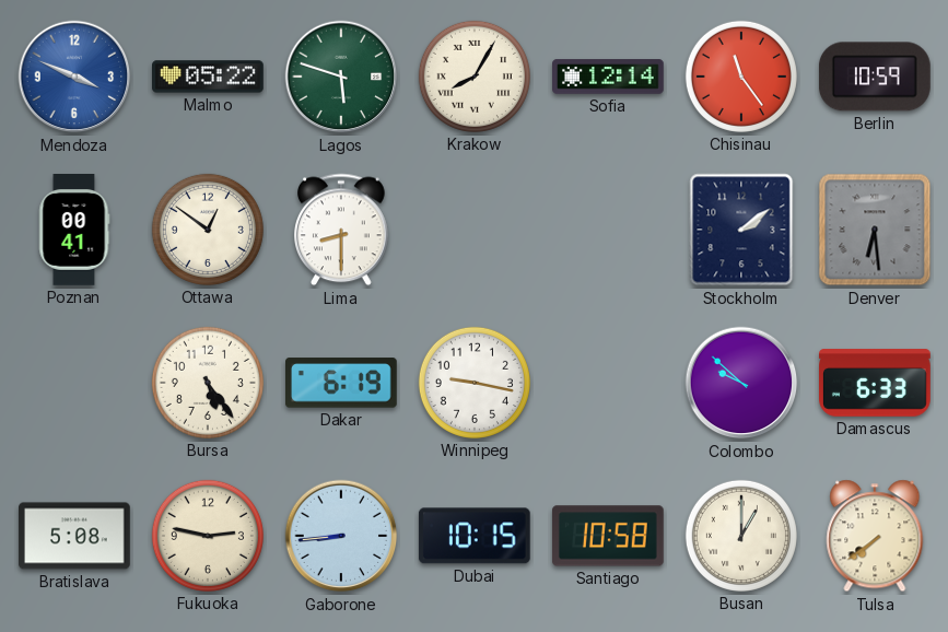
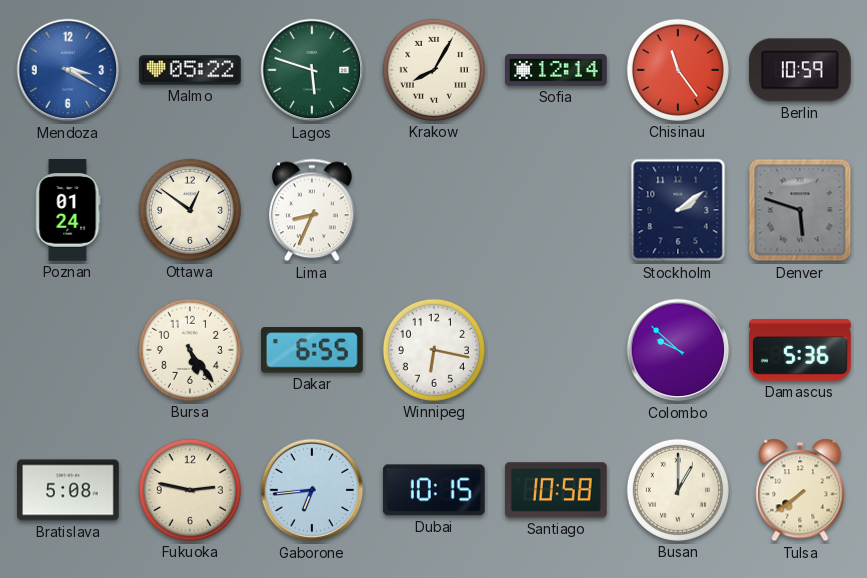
Mendoza: 3:49 -> 3:20 (68, 70)
Poznan: 00:41 -> 01:24 (68, 211)
Lima: 8:30 -> 8:34 (313, 210)
Denver: 6:29 -> 5:48 (800, 210)
Dakar: 6:19 -> 6:55 (313, 350)
Winnipeg: 9:17 -> 6:17 (434, 350)
Damascus: 6:33 -> 5:36 (801, 350)
Gaborone: 8:44 -> 6:44 (312, 490)
